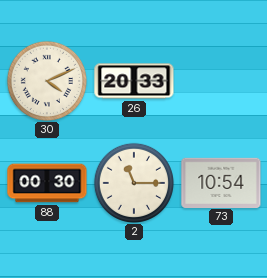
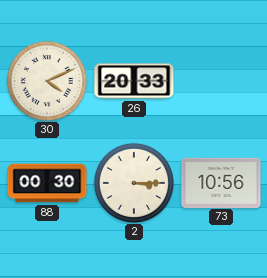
2: 11:15 -> 3:15 (133, 182)
73: 10:54 -> 10:56 (221, 182)
